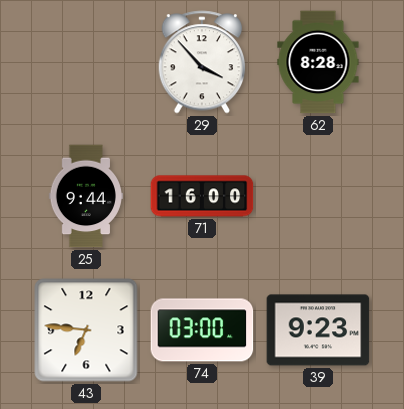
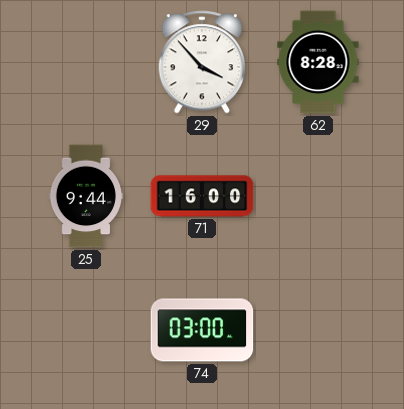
43: 6:46 -> none (86, 330)
39: 9:23 -> none (318, 330)
